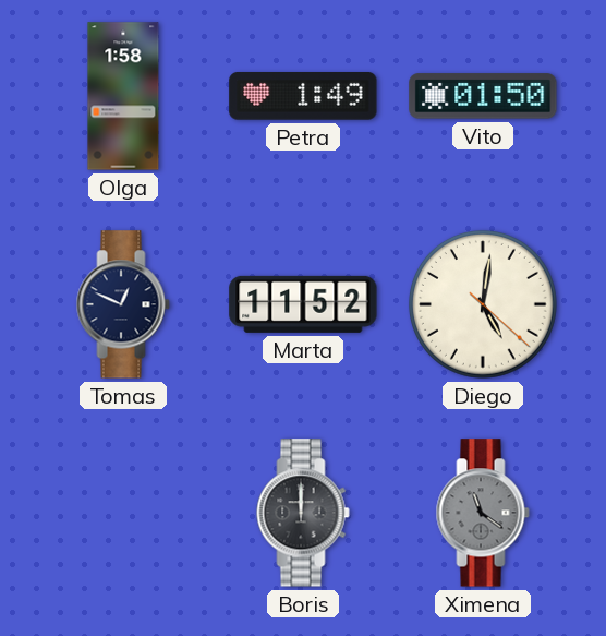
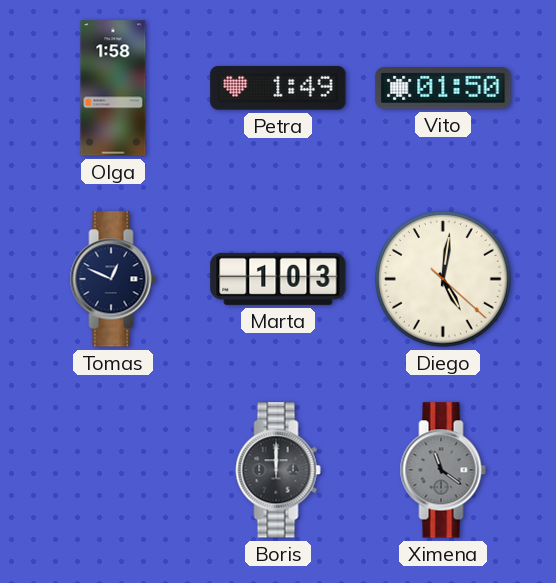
Marta: 11:52 -> 1:03 (278, 279)
